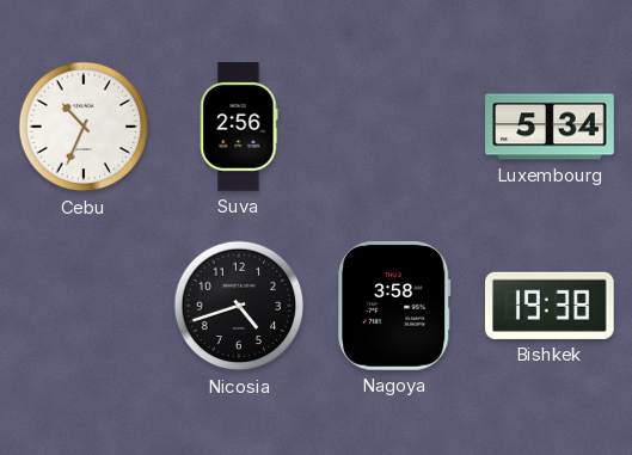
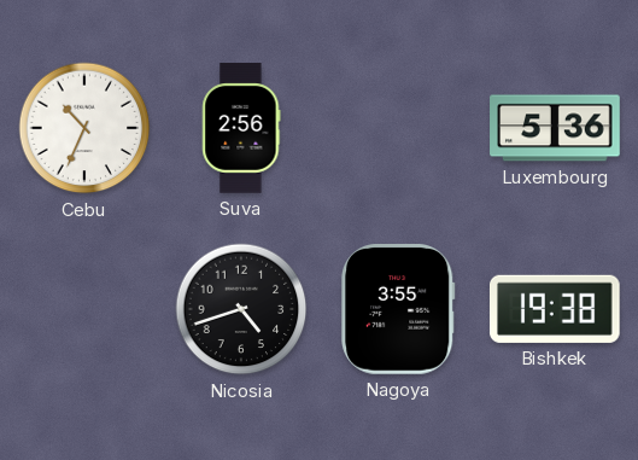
Luxembourg: 5:34 -> 5:36 (555, 128)
Nagoya: 3:58 -> 3:55 (398, 310)
